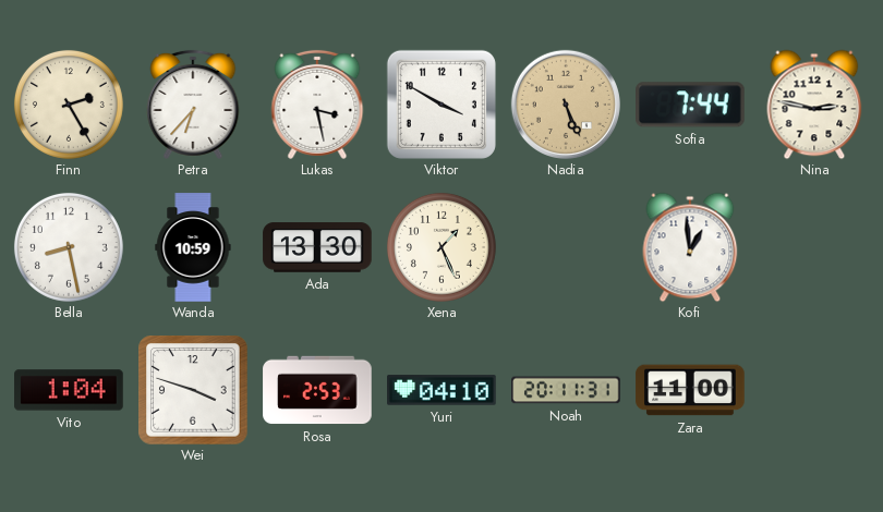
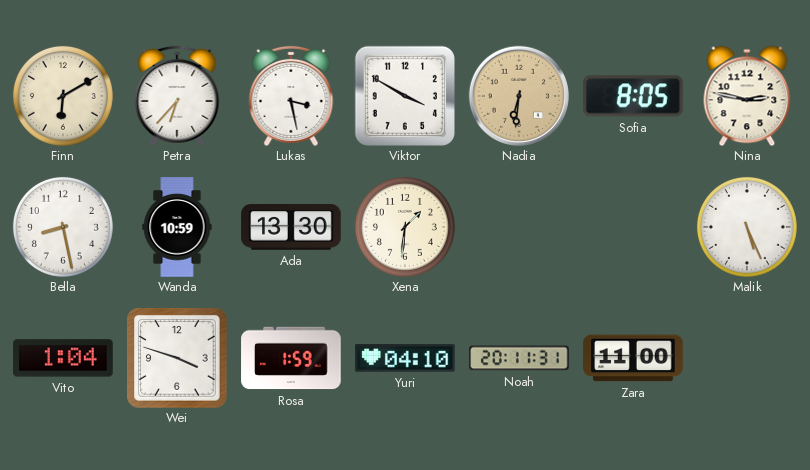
Finn: 2:25 -> 6:10 (63, 96)
Nadia: 5:26 -> 6:31 (519, 96)
Sofia: 7:44 -> 8:05 (634, 96)
Xena: 1:26 -> 1:31 (405, 227)
Kofi: 12:59 -> none (690, 247)
Malik: none -> 5:26 (747, 227)
Rosa: 2:53 -> 1:59 (291, 358)
